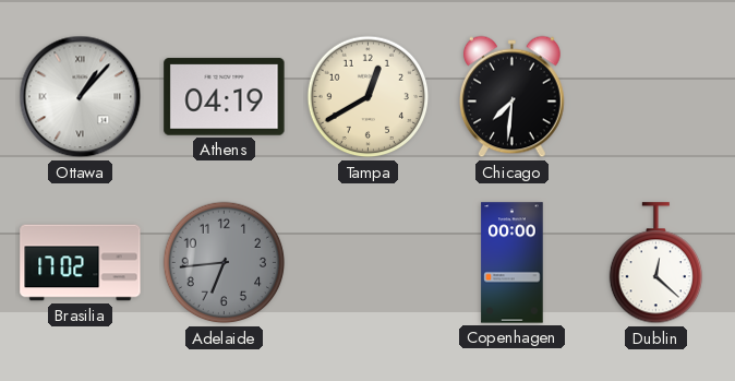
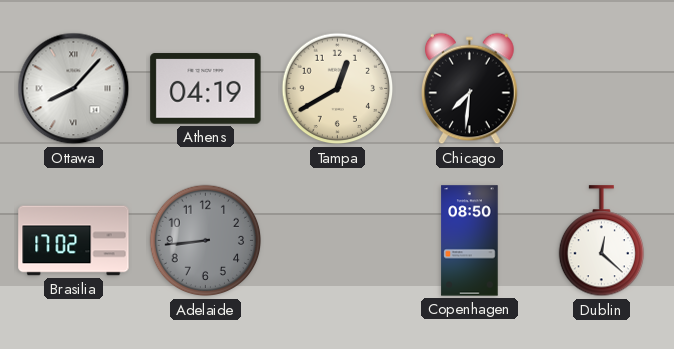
Ottawa: 1:07 -> 8:07 (74, 89)
Adelaide: 6:44 -> 8:44 (206, 241)
Copenhagen: 00:00 -> 08:50 (470, 241)
